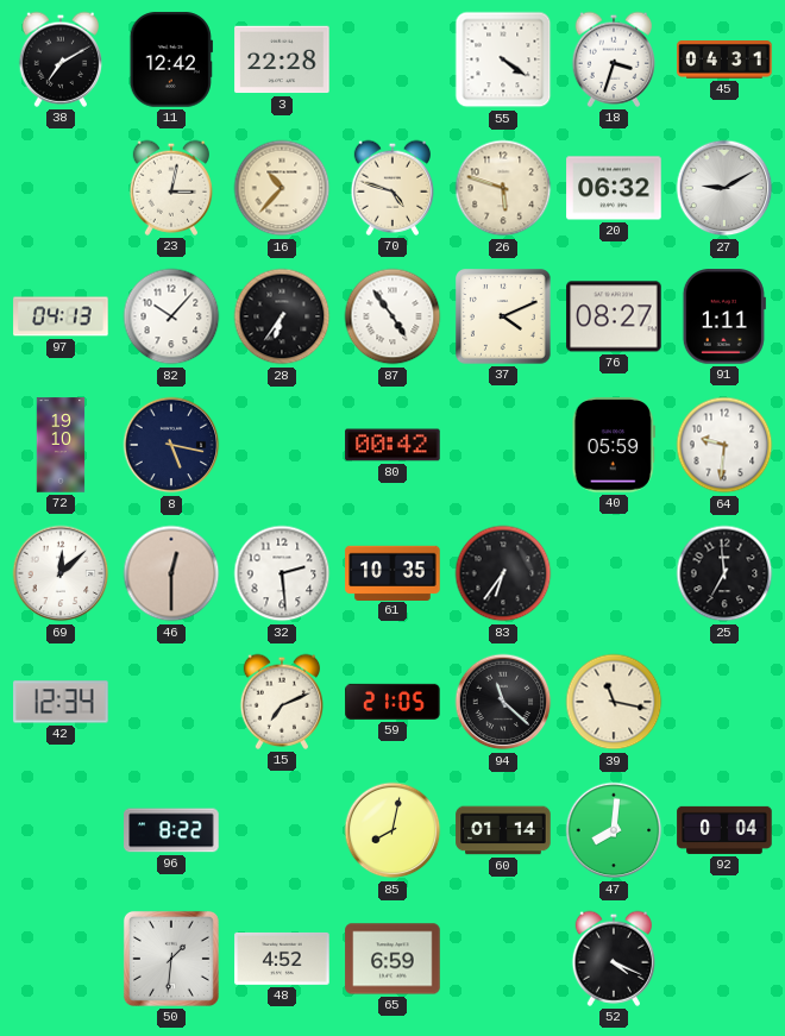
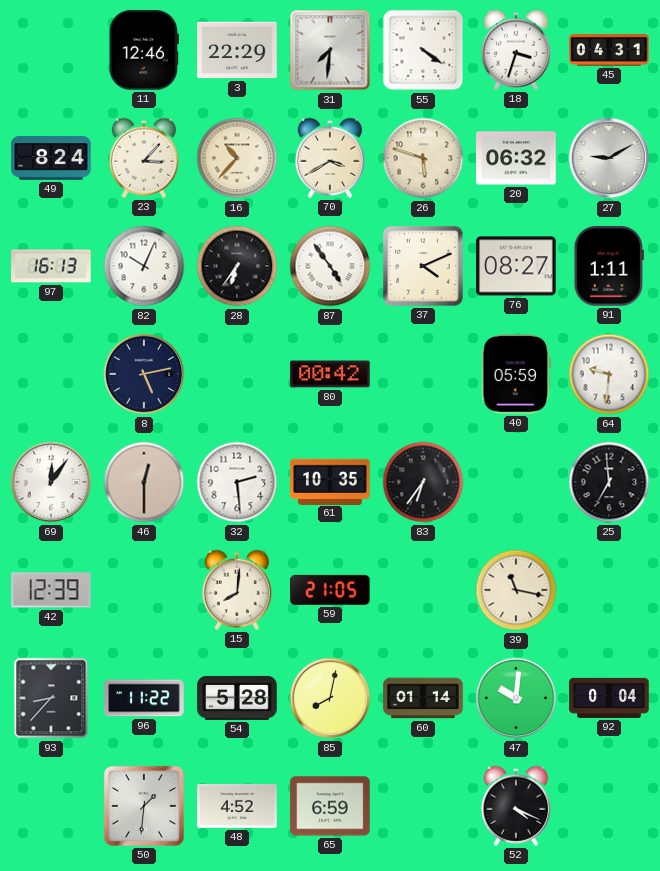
38: 7:10 -> none (59, 59)
11: 12:42 -> 12:46 (144, 50)
3: 22:28 -> 22:29 (237, 50)
31: none -> 7:31 (330, 50)
49: none -> 8:24 (51, 158)
23: 3:02 -> 3:07 (143, 158)
70: 4:48 -> 3:40 (329, 158)
97: 04:13 -> 16:13 (51, 266)
82: 10:07 -> 10:04 (144, 266)
72: 19:10 -> none (61, 445)
8: 5:17 -> 5:13 (144, 374)
69: 12:08 -> 12:06 (51, 482)
42: 12:34 -> 12:39 (51, 590)
15: 7:11 -> 8:01 (236, 590)
94: 11:22 -> none (503, 702)
93: none -> 8:37 (51, 698)
96: 8:22 -> 11:22 (144, 698)
54: none -> 5:28 (237, 698)
47: 8:01 -> 10:01 (516, 698)
